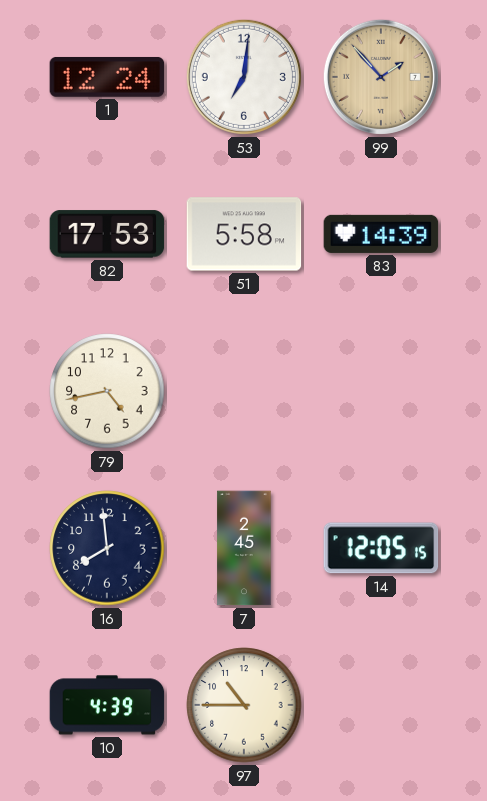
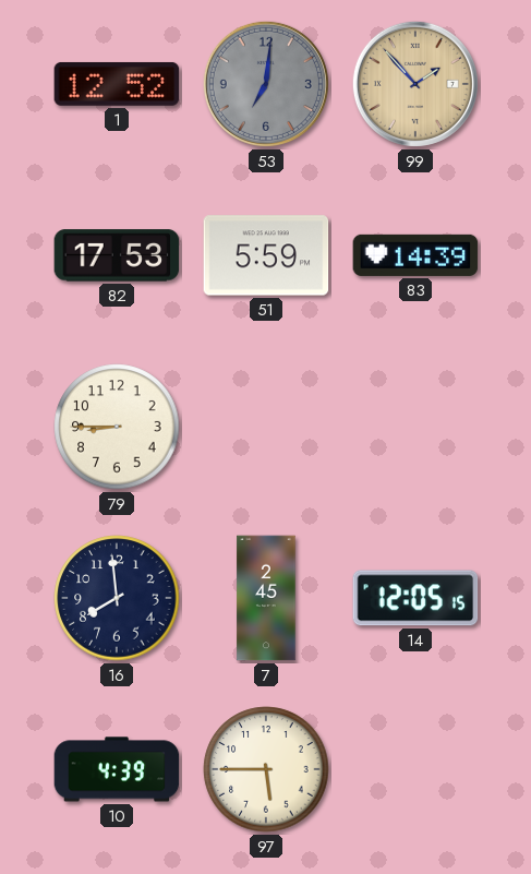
1: 12:24 -> 12:52 (117, 84)
53 dial: white -> grey (266, 84)
51: 5:58 -> 5:59 (266, 255)
79: 4:43 -> 8:45 (117, 427)
97: 10:45 -> 5:45 (266, 769)
